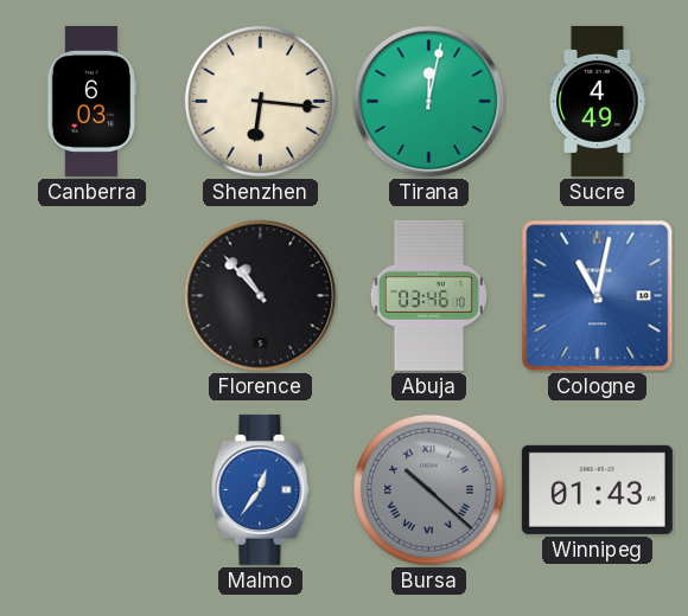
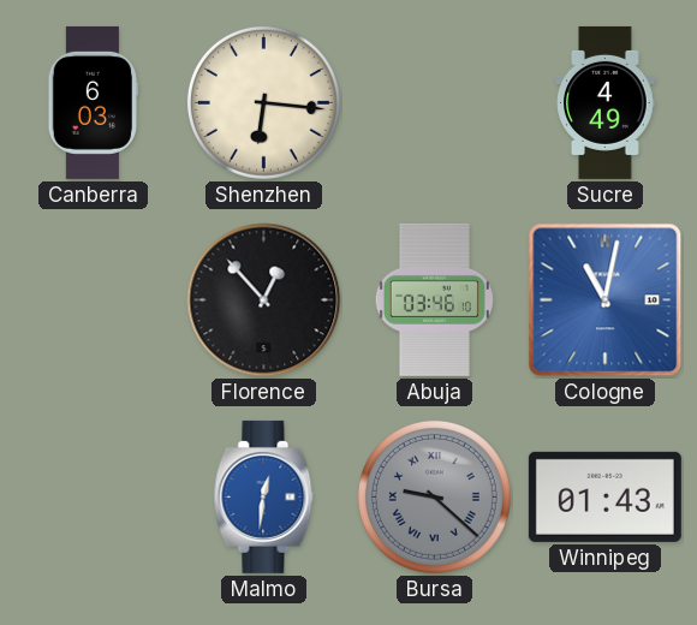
Tirana: 12:02 -> none (429, 102)
Florence: 10:53 -> 12:53 (264, 300)
Malmo: 12:36 -> 12:31 (264, 496)
Bursa: 10:22 -> 9:22 (434, 496)
